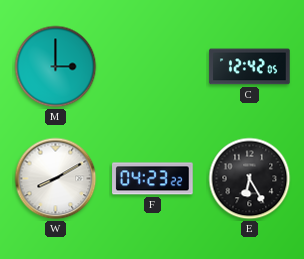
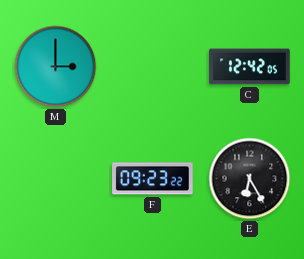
W: 8:10 -> none (56, 179)
F: 04:23 -> 09:23 (153, 179)
